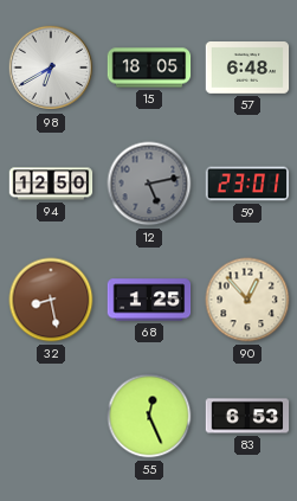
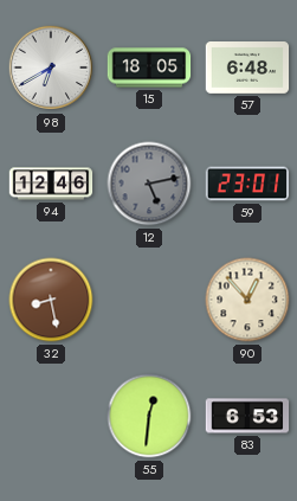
94: 12:50 -> 12:46 (51, 184)
68: 1:25 -> none (149, 300)
55: 12:26 -> 12:31 (149, 416)
